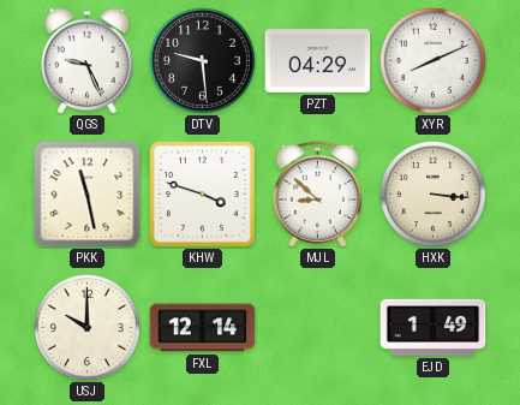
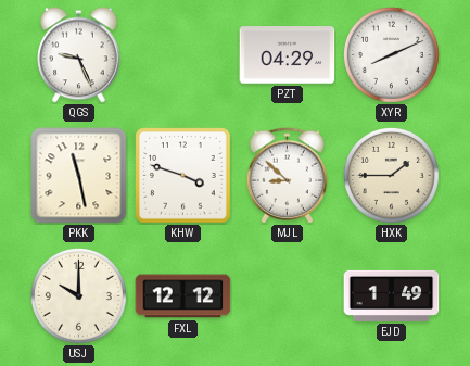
DTV: 9:29 -> none (202, 60)
HXK: 3:16 -> 1:45 (391, 175)
FXL: 12:14 -> 12:12 (183, 296)
